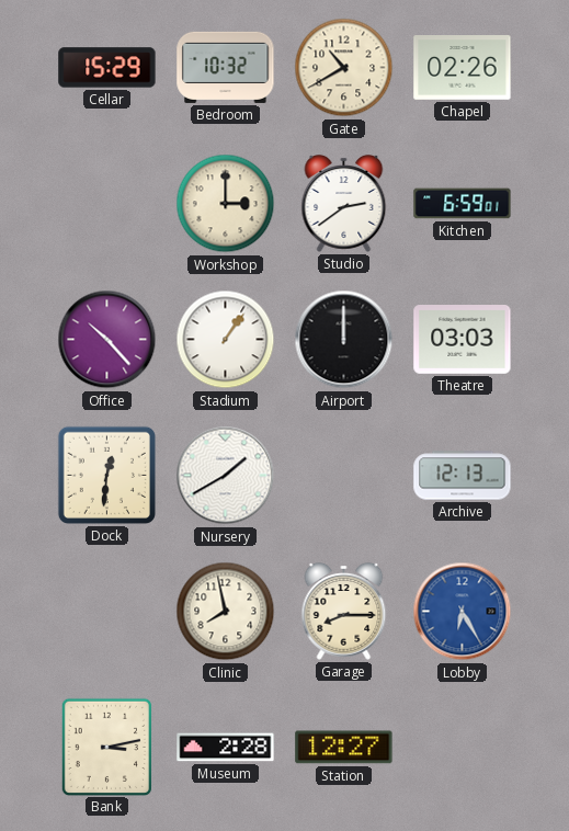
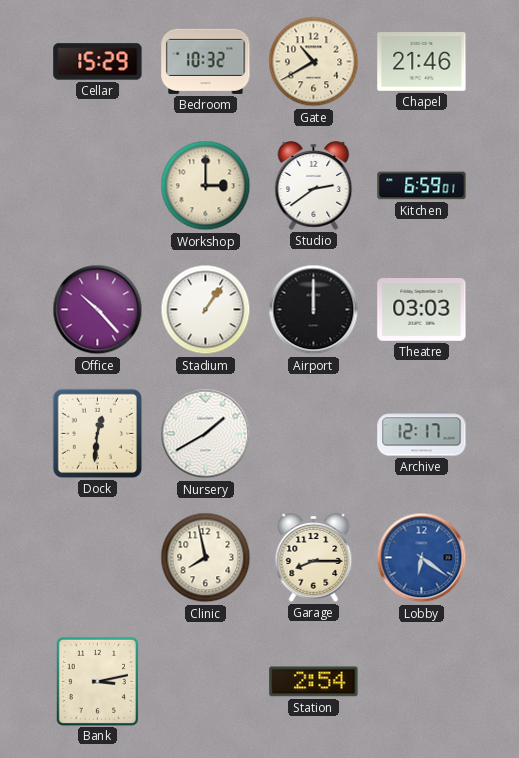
Chapel: 02:26 -> 21:46 (422, 62)
Archive: 12:13 -> 12:17 (422, 434)
Lobby: 6:25 -> 6:21 (422, 558)
Museum: 2:28 -> none (226, 748)
Station: 12:27 -> 2:54 (314, 682)
